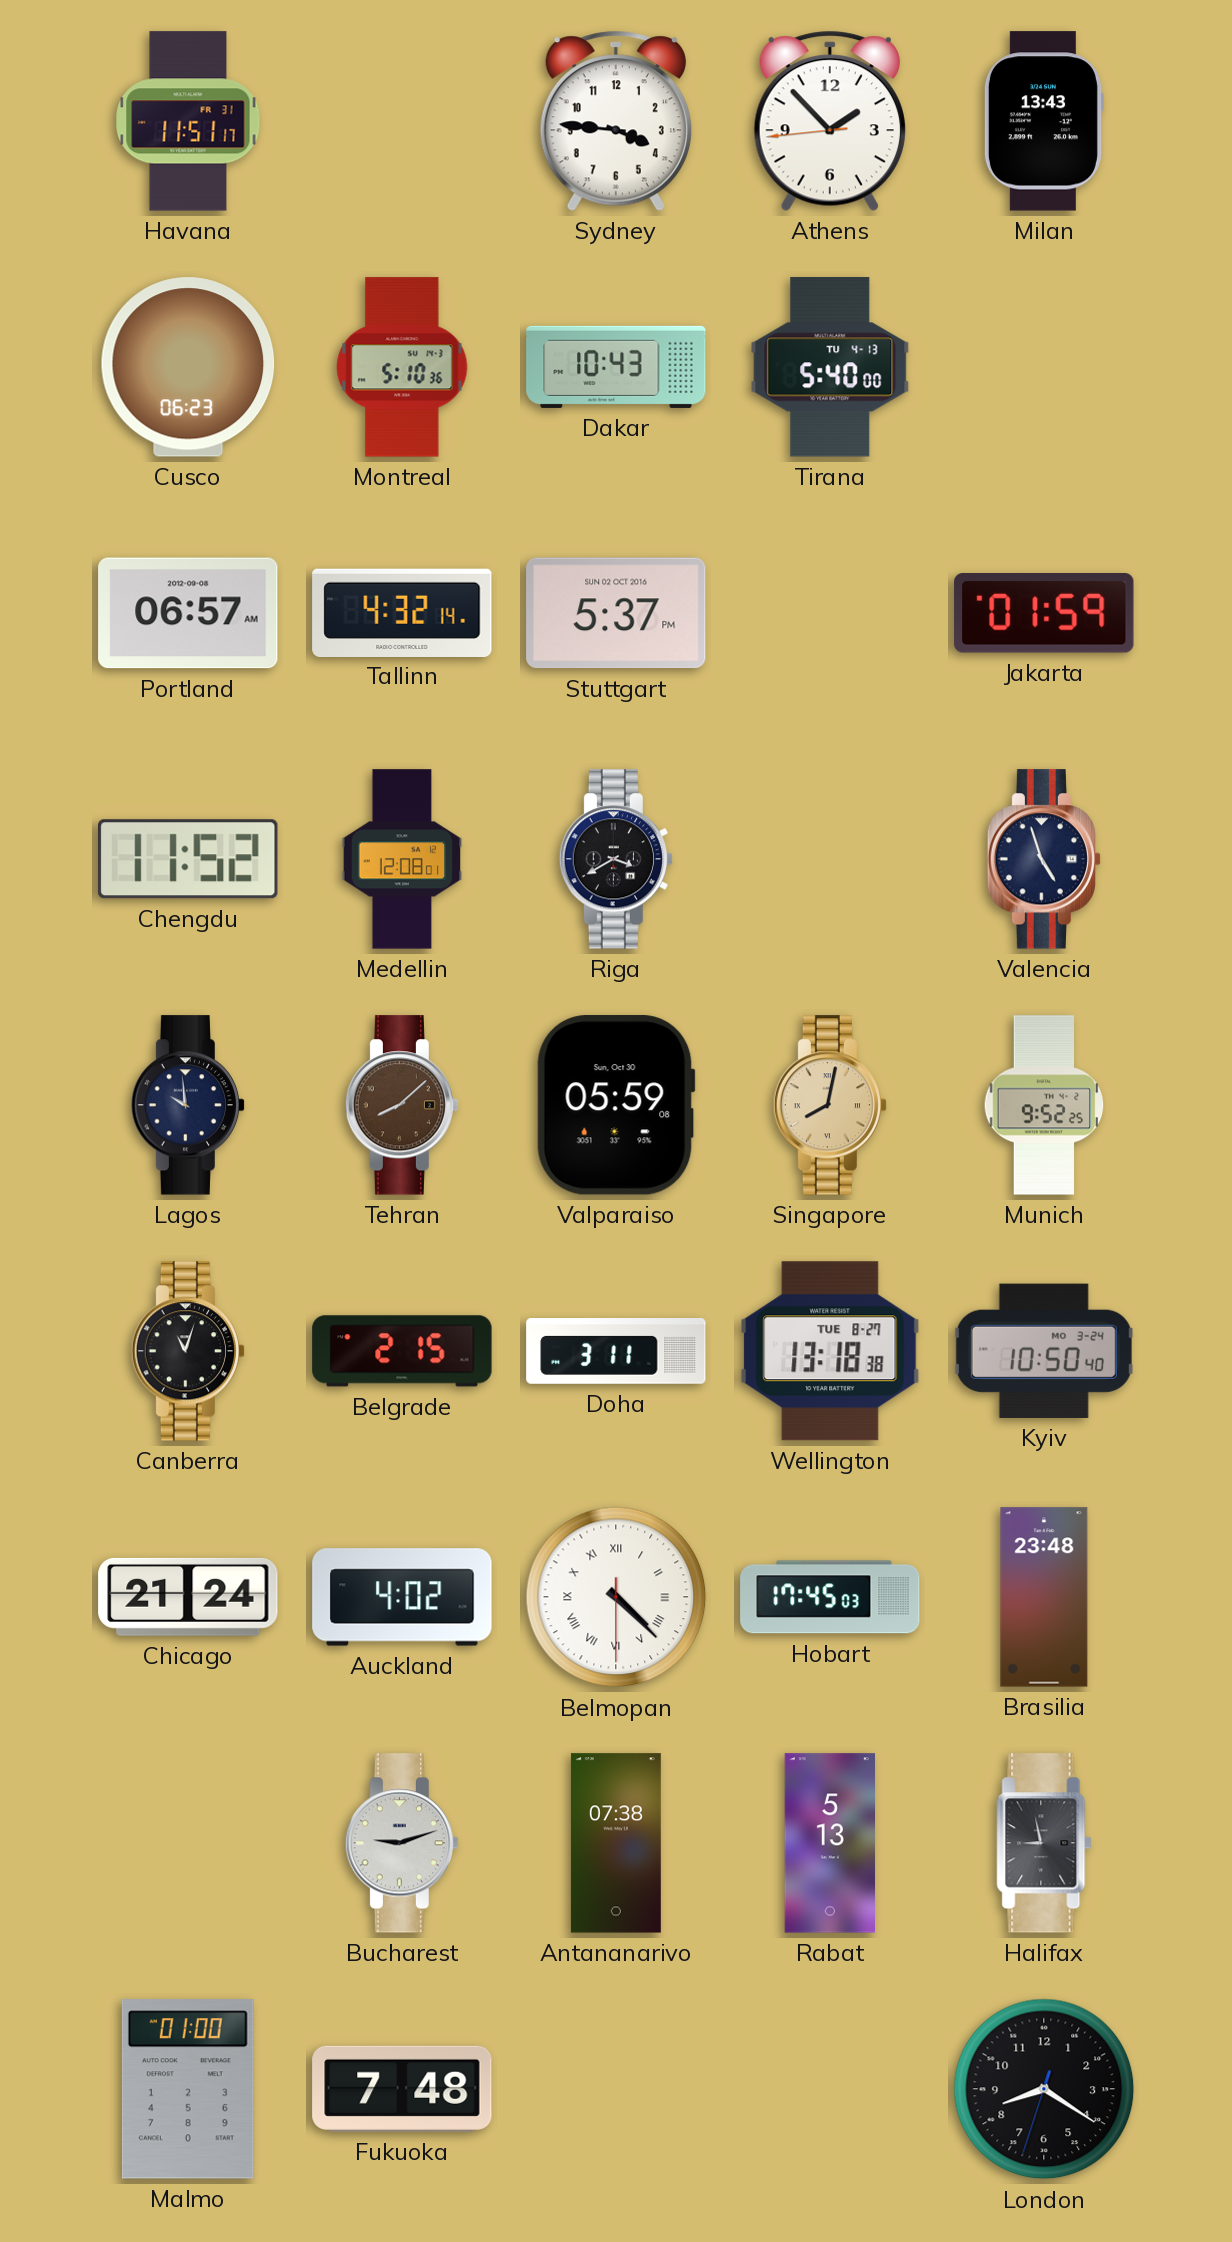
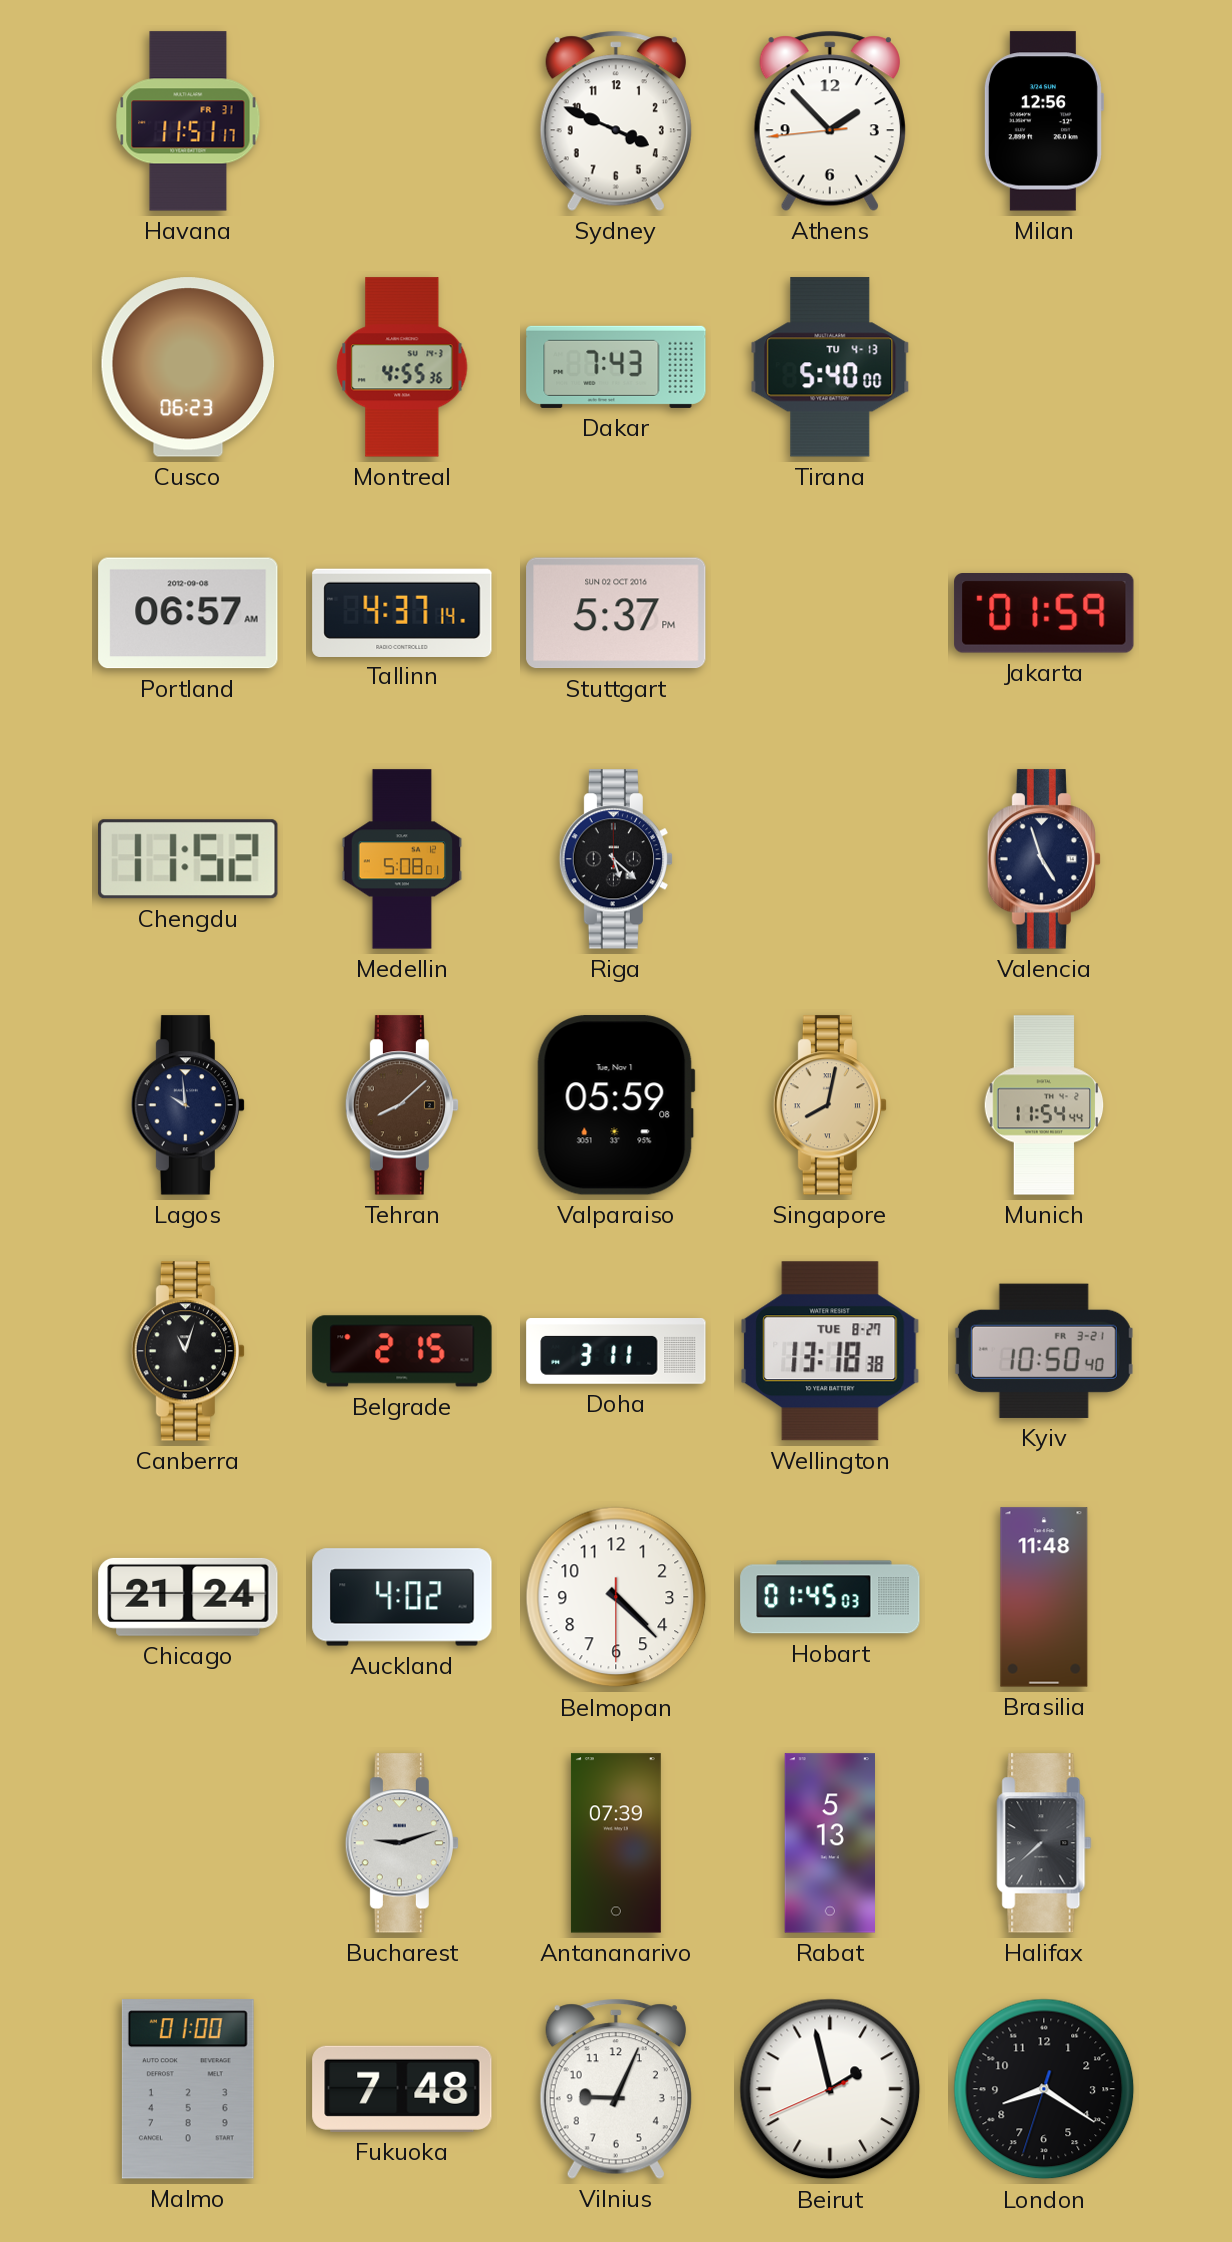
Sydney: 3:46 -> 3:49 (616, 121)
Milan: 13:43 -> 12:56 (1043, 121)
Montreal: 5:10 -> 4:55 (402, 367)
Dakar: 10:43 -> 7:43 (616, 367)
Tallinn: 4:32 -> 4:37 (402, 612)
Medellin: 12:08 -> 5:08 (402, 859)
Riga: 3:40 -> 5:22 (615, 859)
Valparaiso date: Sun, Oct 30 -> Tue, Nov 1 (616, 1105)
Munich: 9:52 -> 11:54 (1044, 1105)
Kyiv date: MO 3-24 -> FR 3-21 (1044, 1351)
Belmopan numerals: Roman -> Arabic (616, 1597)
Hobart: 17:45 -> 01:45 (830, 1597)
Brasilia: 23:48 -> 11:48 (1044, 1597)
Antananarivo: 07:38 -> 07:39 (616, 1843)
Halifax: 8:58 -> 7:38 (1044, 1843)
Vilnius: none -> 9:04 (616, 2089)
Beirut: none -> 1:57 (830, 2089)
